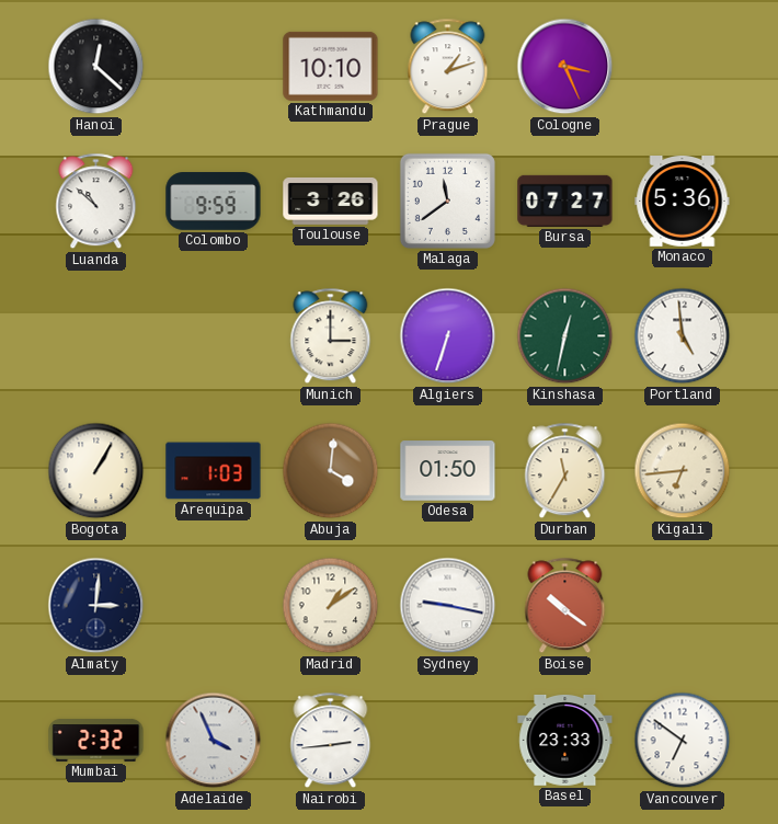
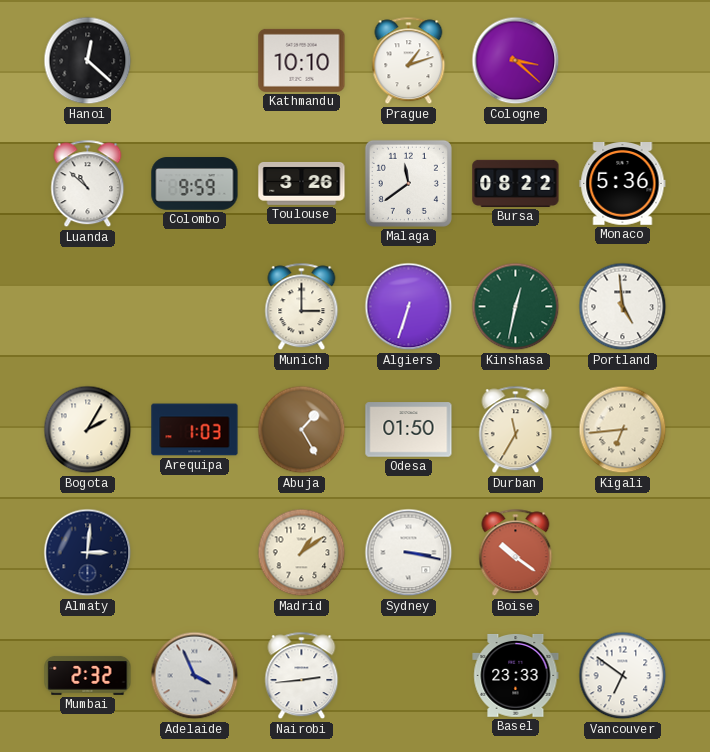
Cologne: 3:26 -> 3:22 (516, 61)
Bursa: 07:27 -> 08:22 (516, 183)
Bogota: 1:05 -> 2:05 (88, 430)
Abuja: 4:01 -> 1:25 (302, 430)
Sydney: 9:17 -> 3:17 (409, 553)
